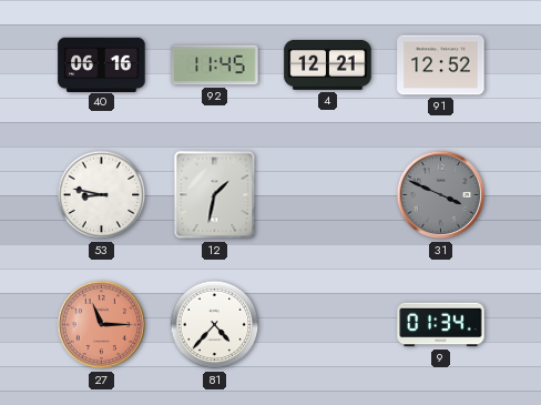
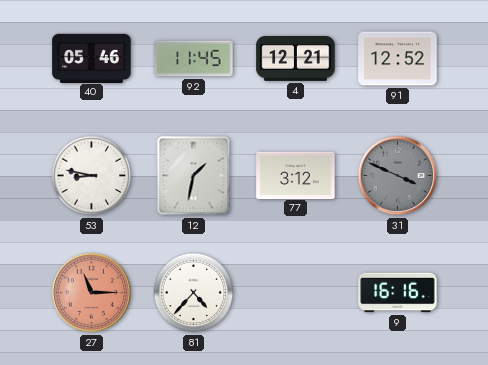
40: 06:16 -> 05:46 (92, 58)
77: none -> 3:12 (296, 175)
9: 01:34 -> 16:16 (398, 293)
